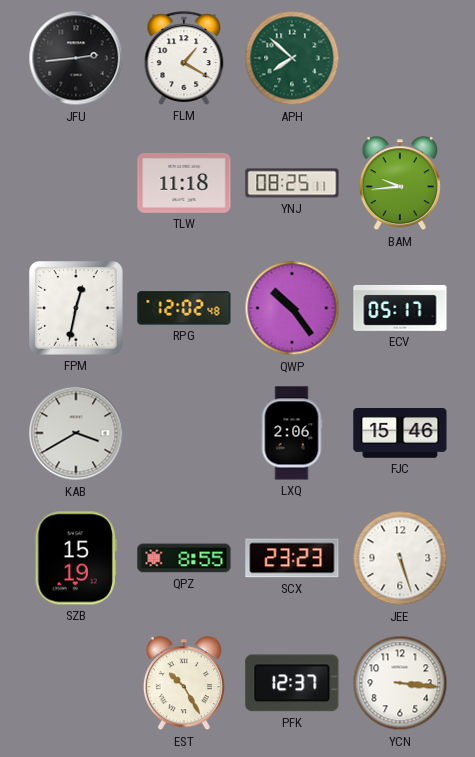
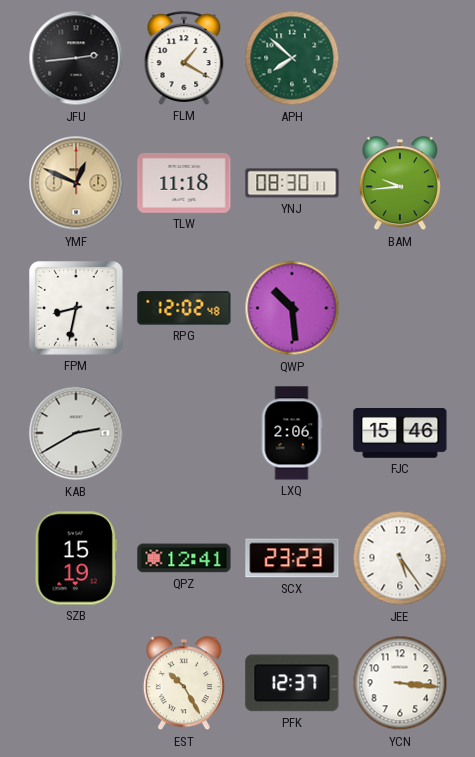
YMF: none -> 12:49 (76, 183)
YNJ: 08:25 -> 08:30 (292, 183)
FPM: 12:32 -> 8:32 (76, 308)
QWP: 10:24 -> 10:29 (292, 308)
ECV: 05:17 -> none (400, 308)
KAB: 3:40 -> 2:40 (76, 433)
QPZ: 8:55 -> 12:41 (184, 558)
JEE: 5:27 -> 5:24 (400, 558)
